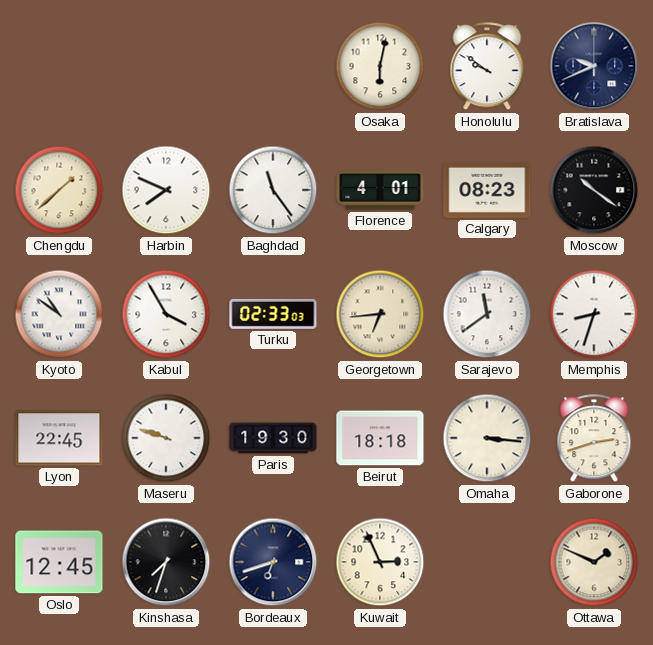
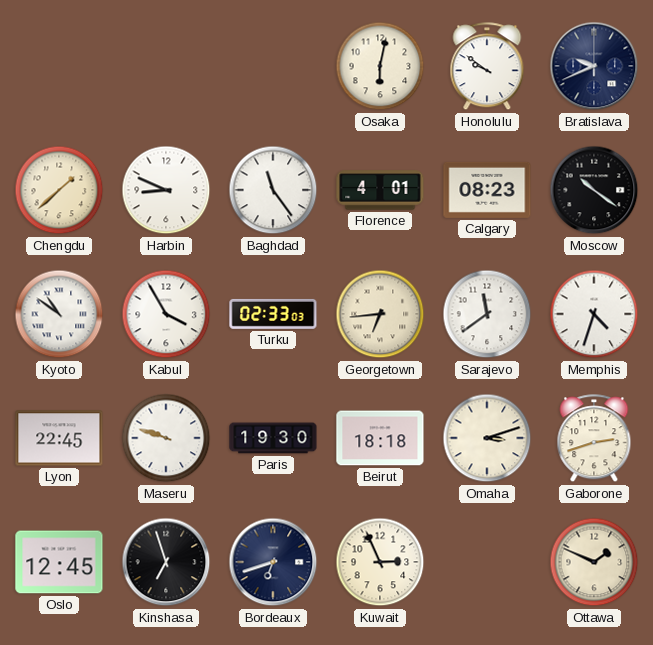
Harbin: 7:49 -> 8:49 (166, 190)
Memphis: 8:33 -> 4:33 (594, 314)
Omaha: 3:16 -> 3:12 (487, 438)
Kinshasa: 7:33 -> 6:57 (166, 562)
